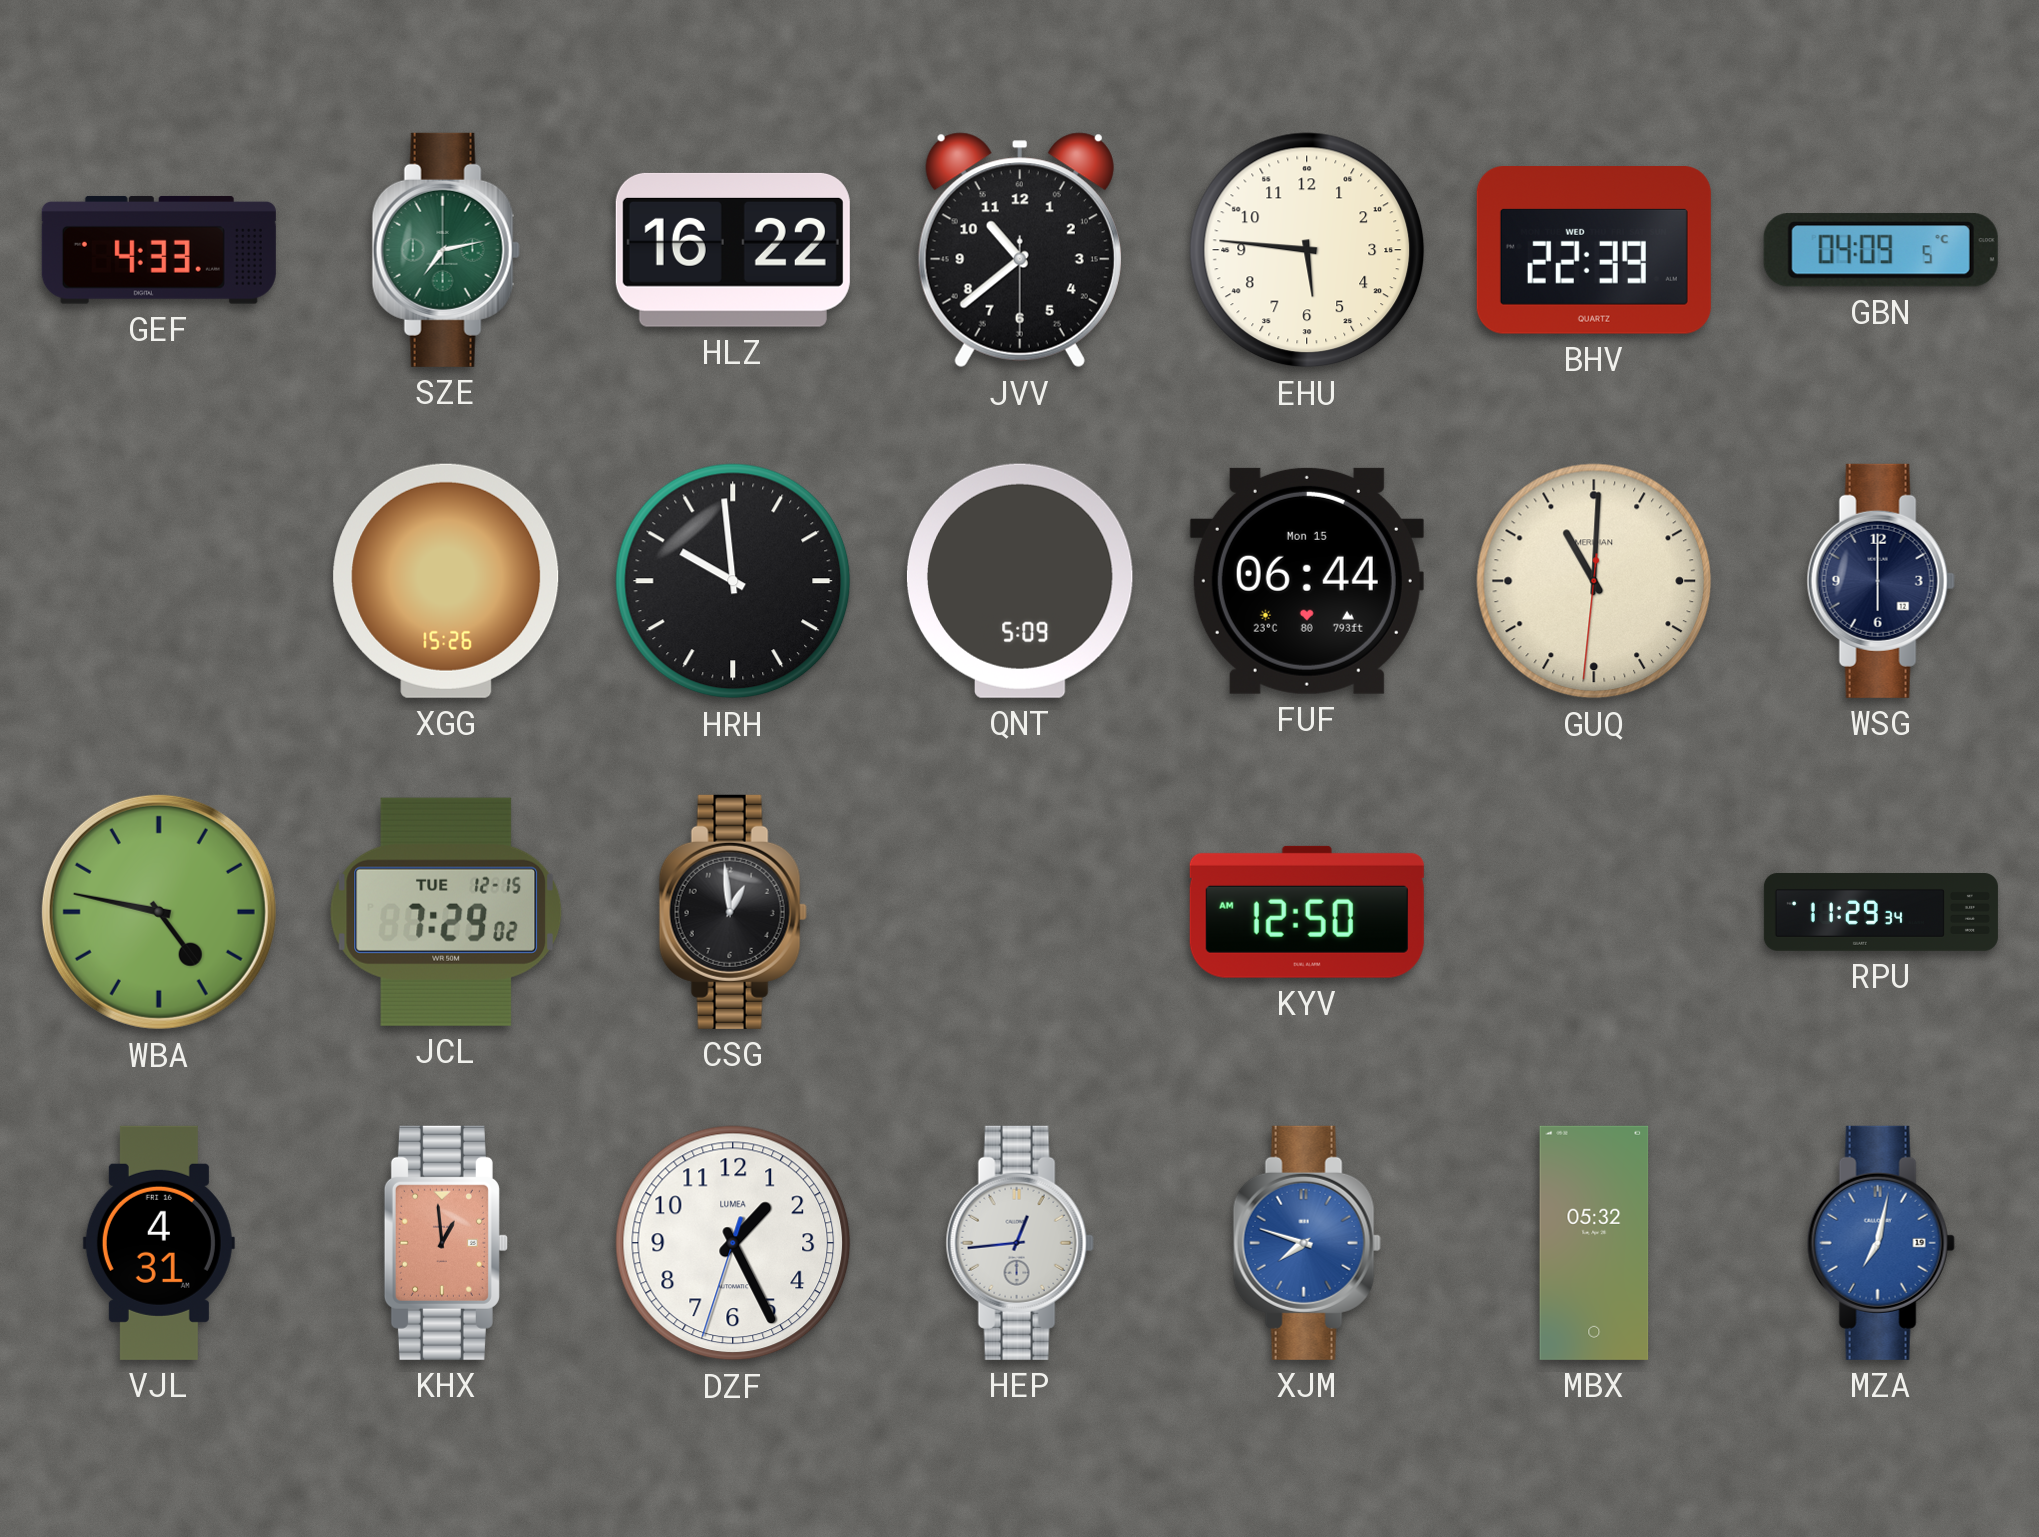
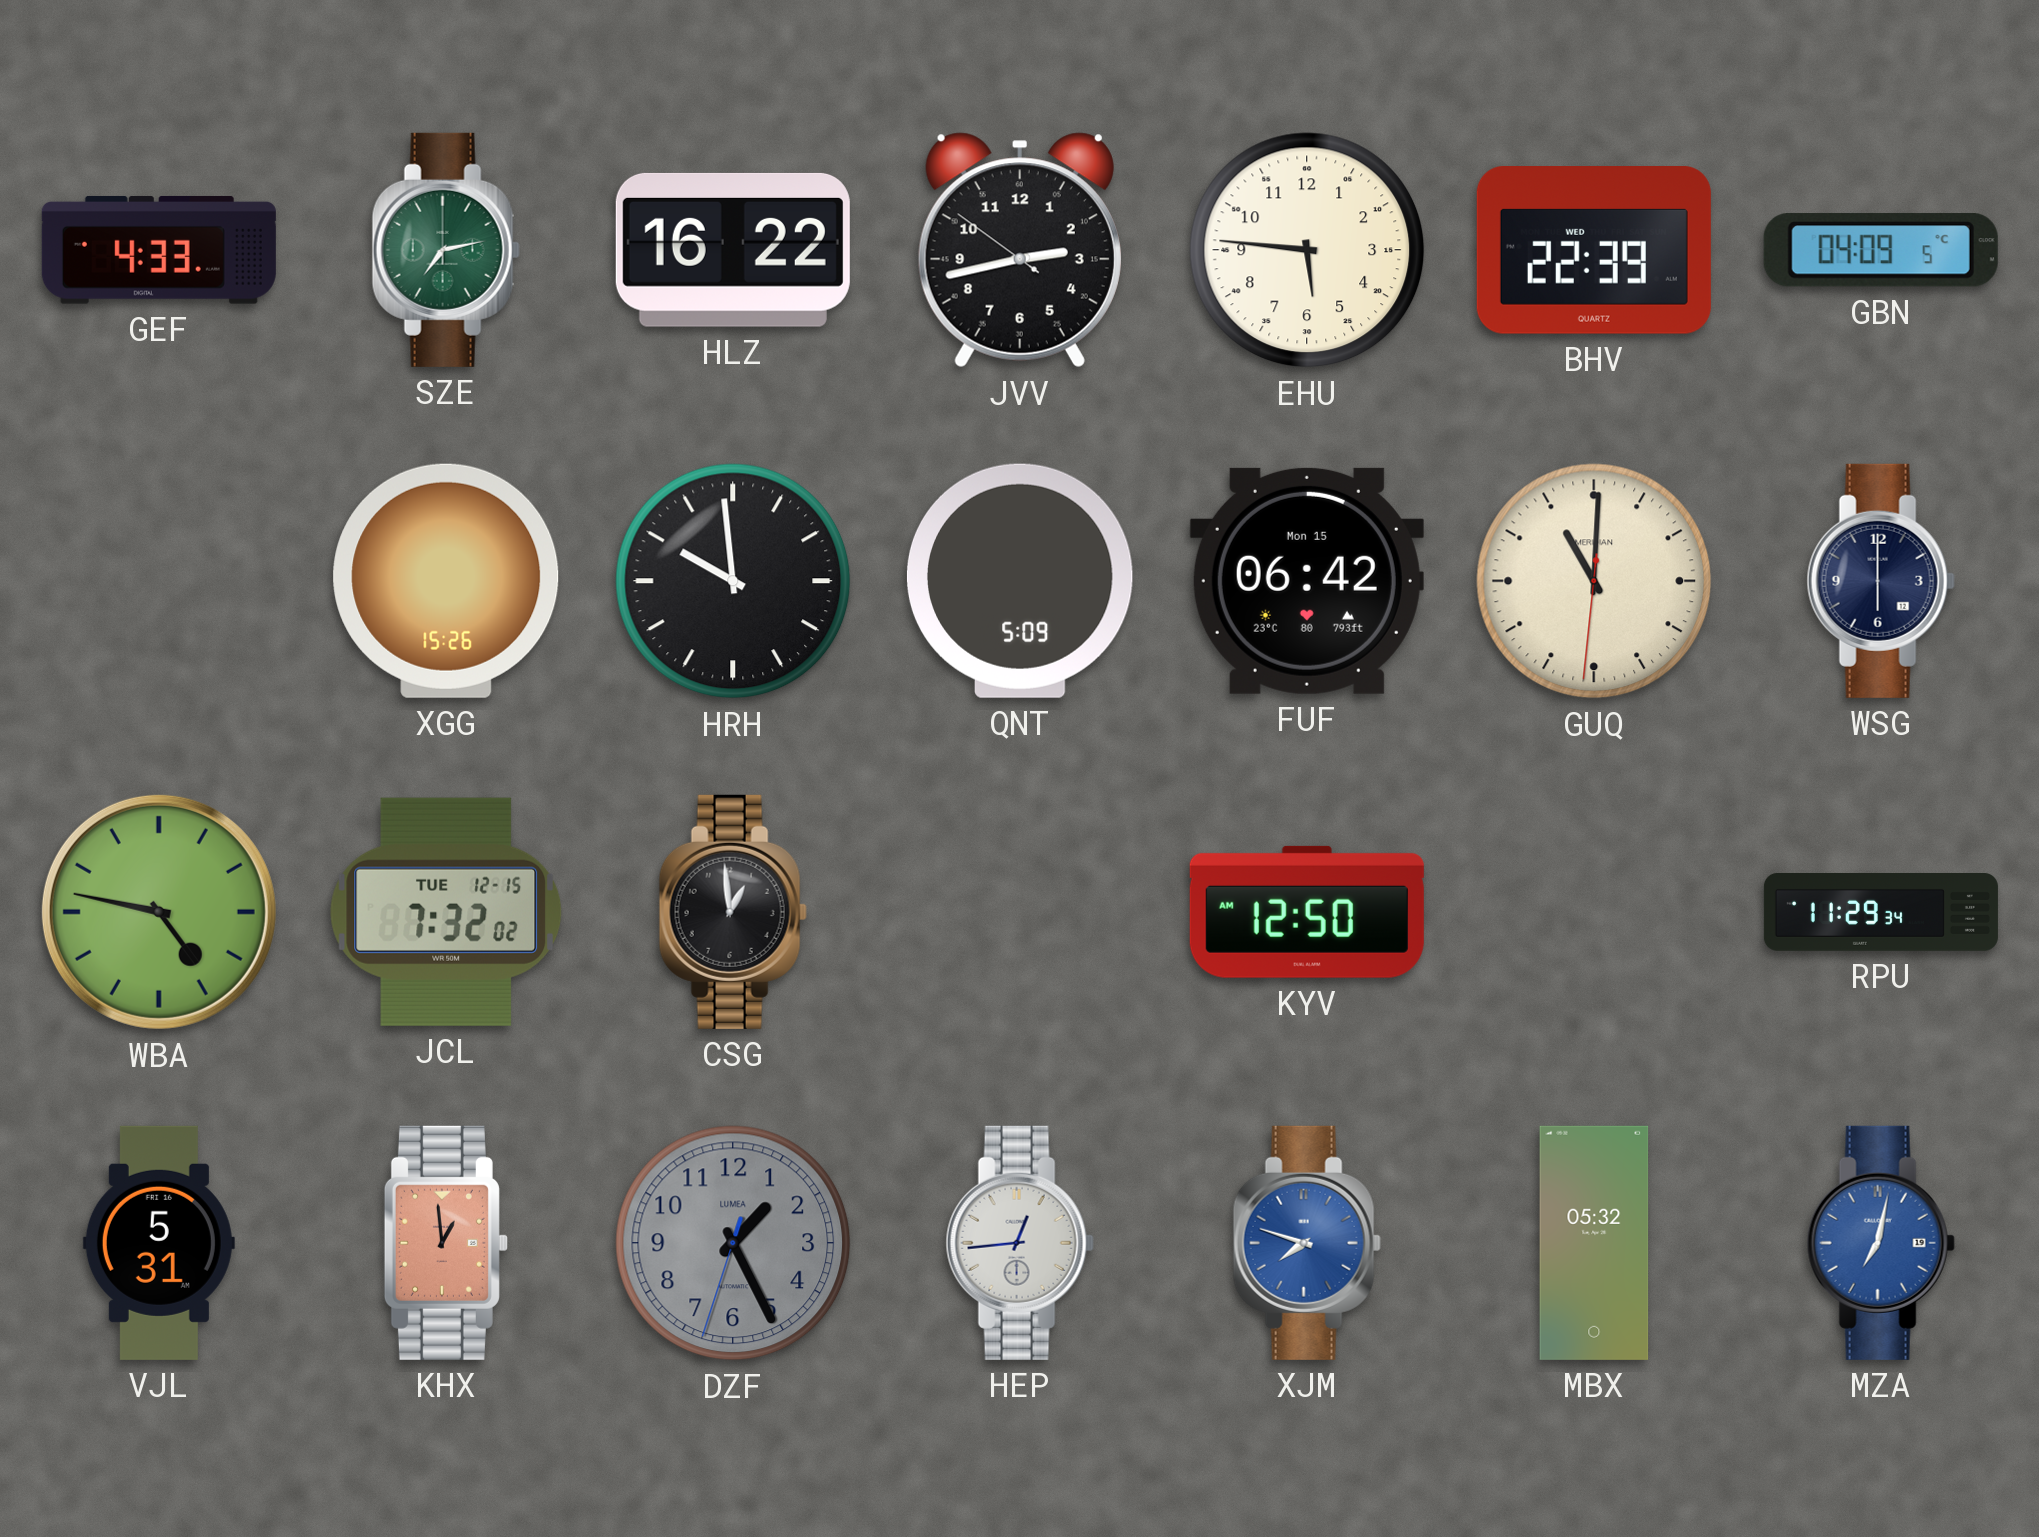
JVV: 10:38 -> 2:42 (1020, 250)
FUF: 06:44 -> 06:42 (1307, 581)
JCL: 7:29 -> 7:32 (446, 912)
VJL: 4:31 -> 5:31 (159, 1243)
DZF dial: white -> grey (733, 1243)
